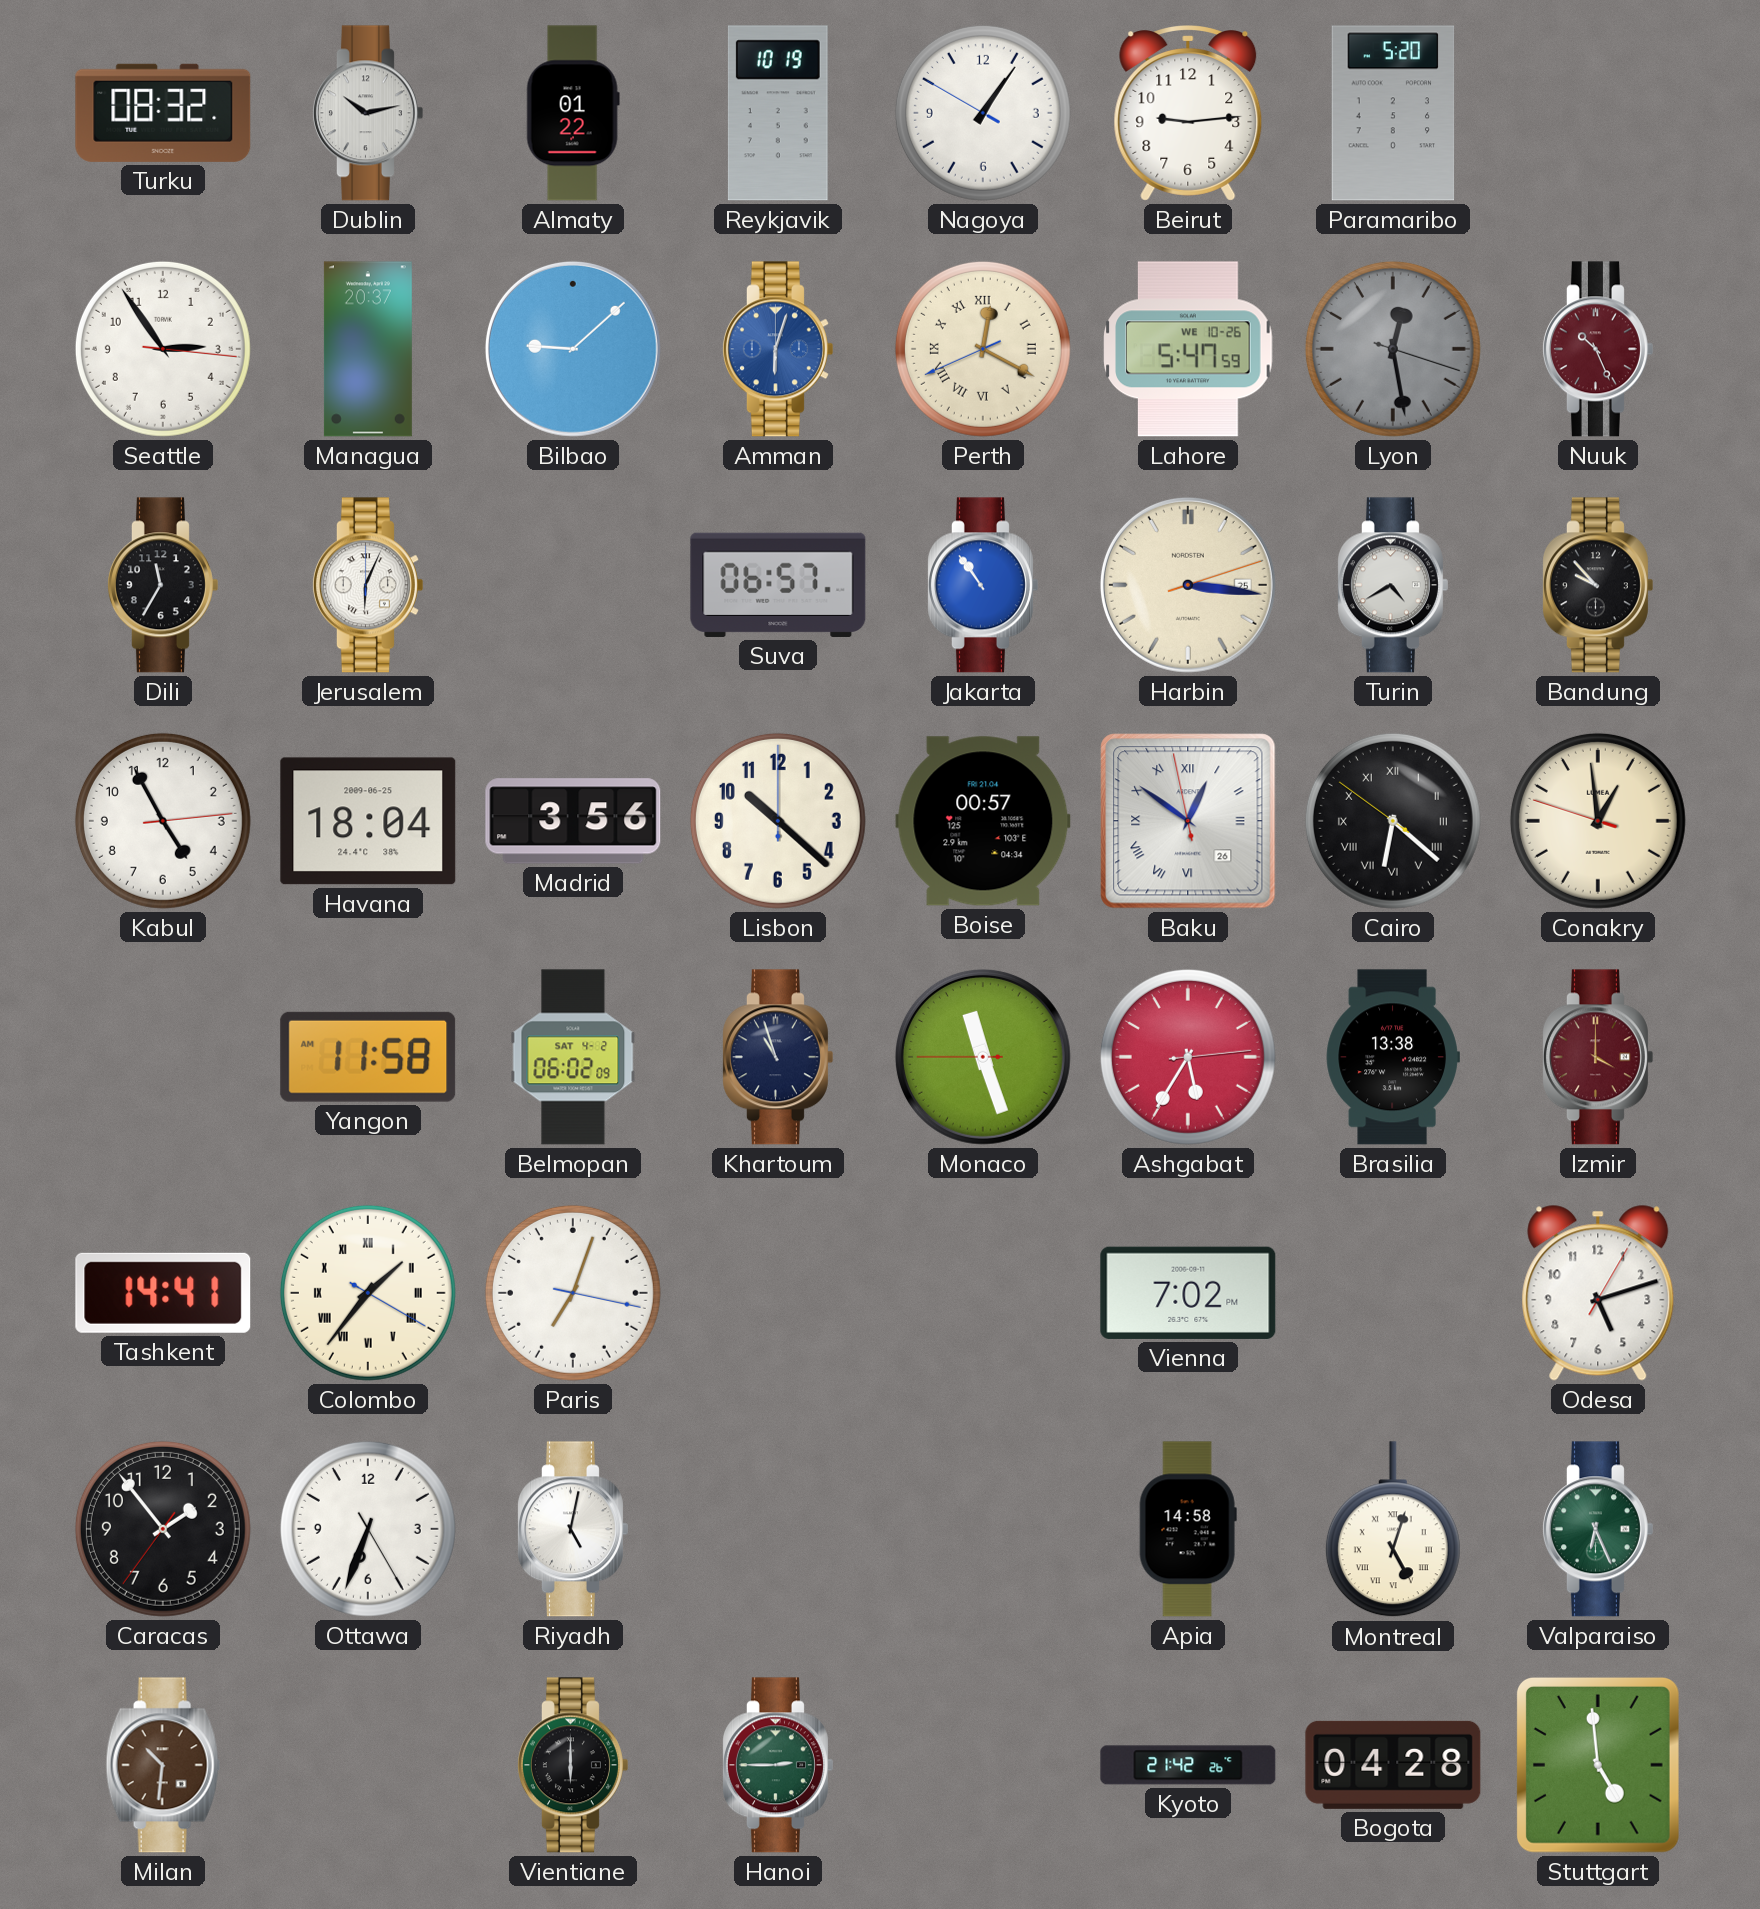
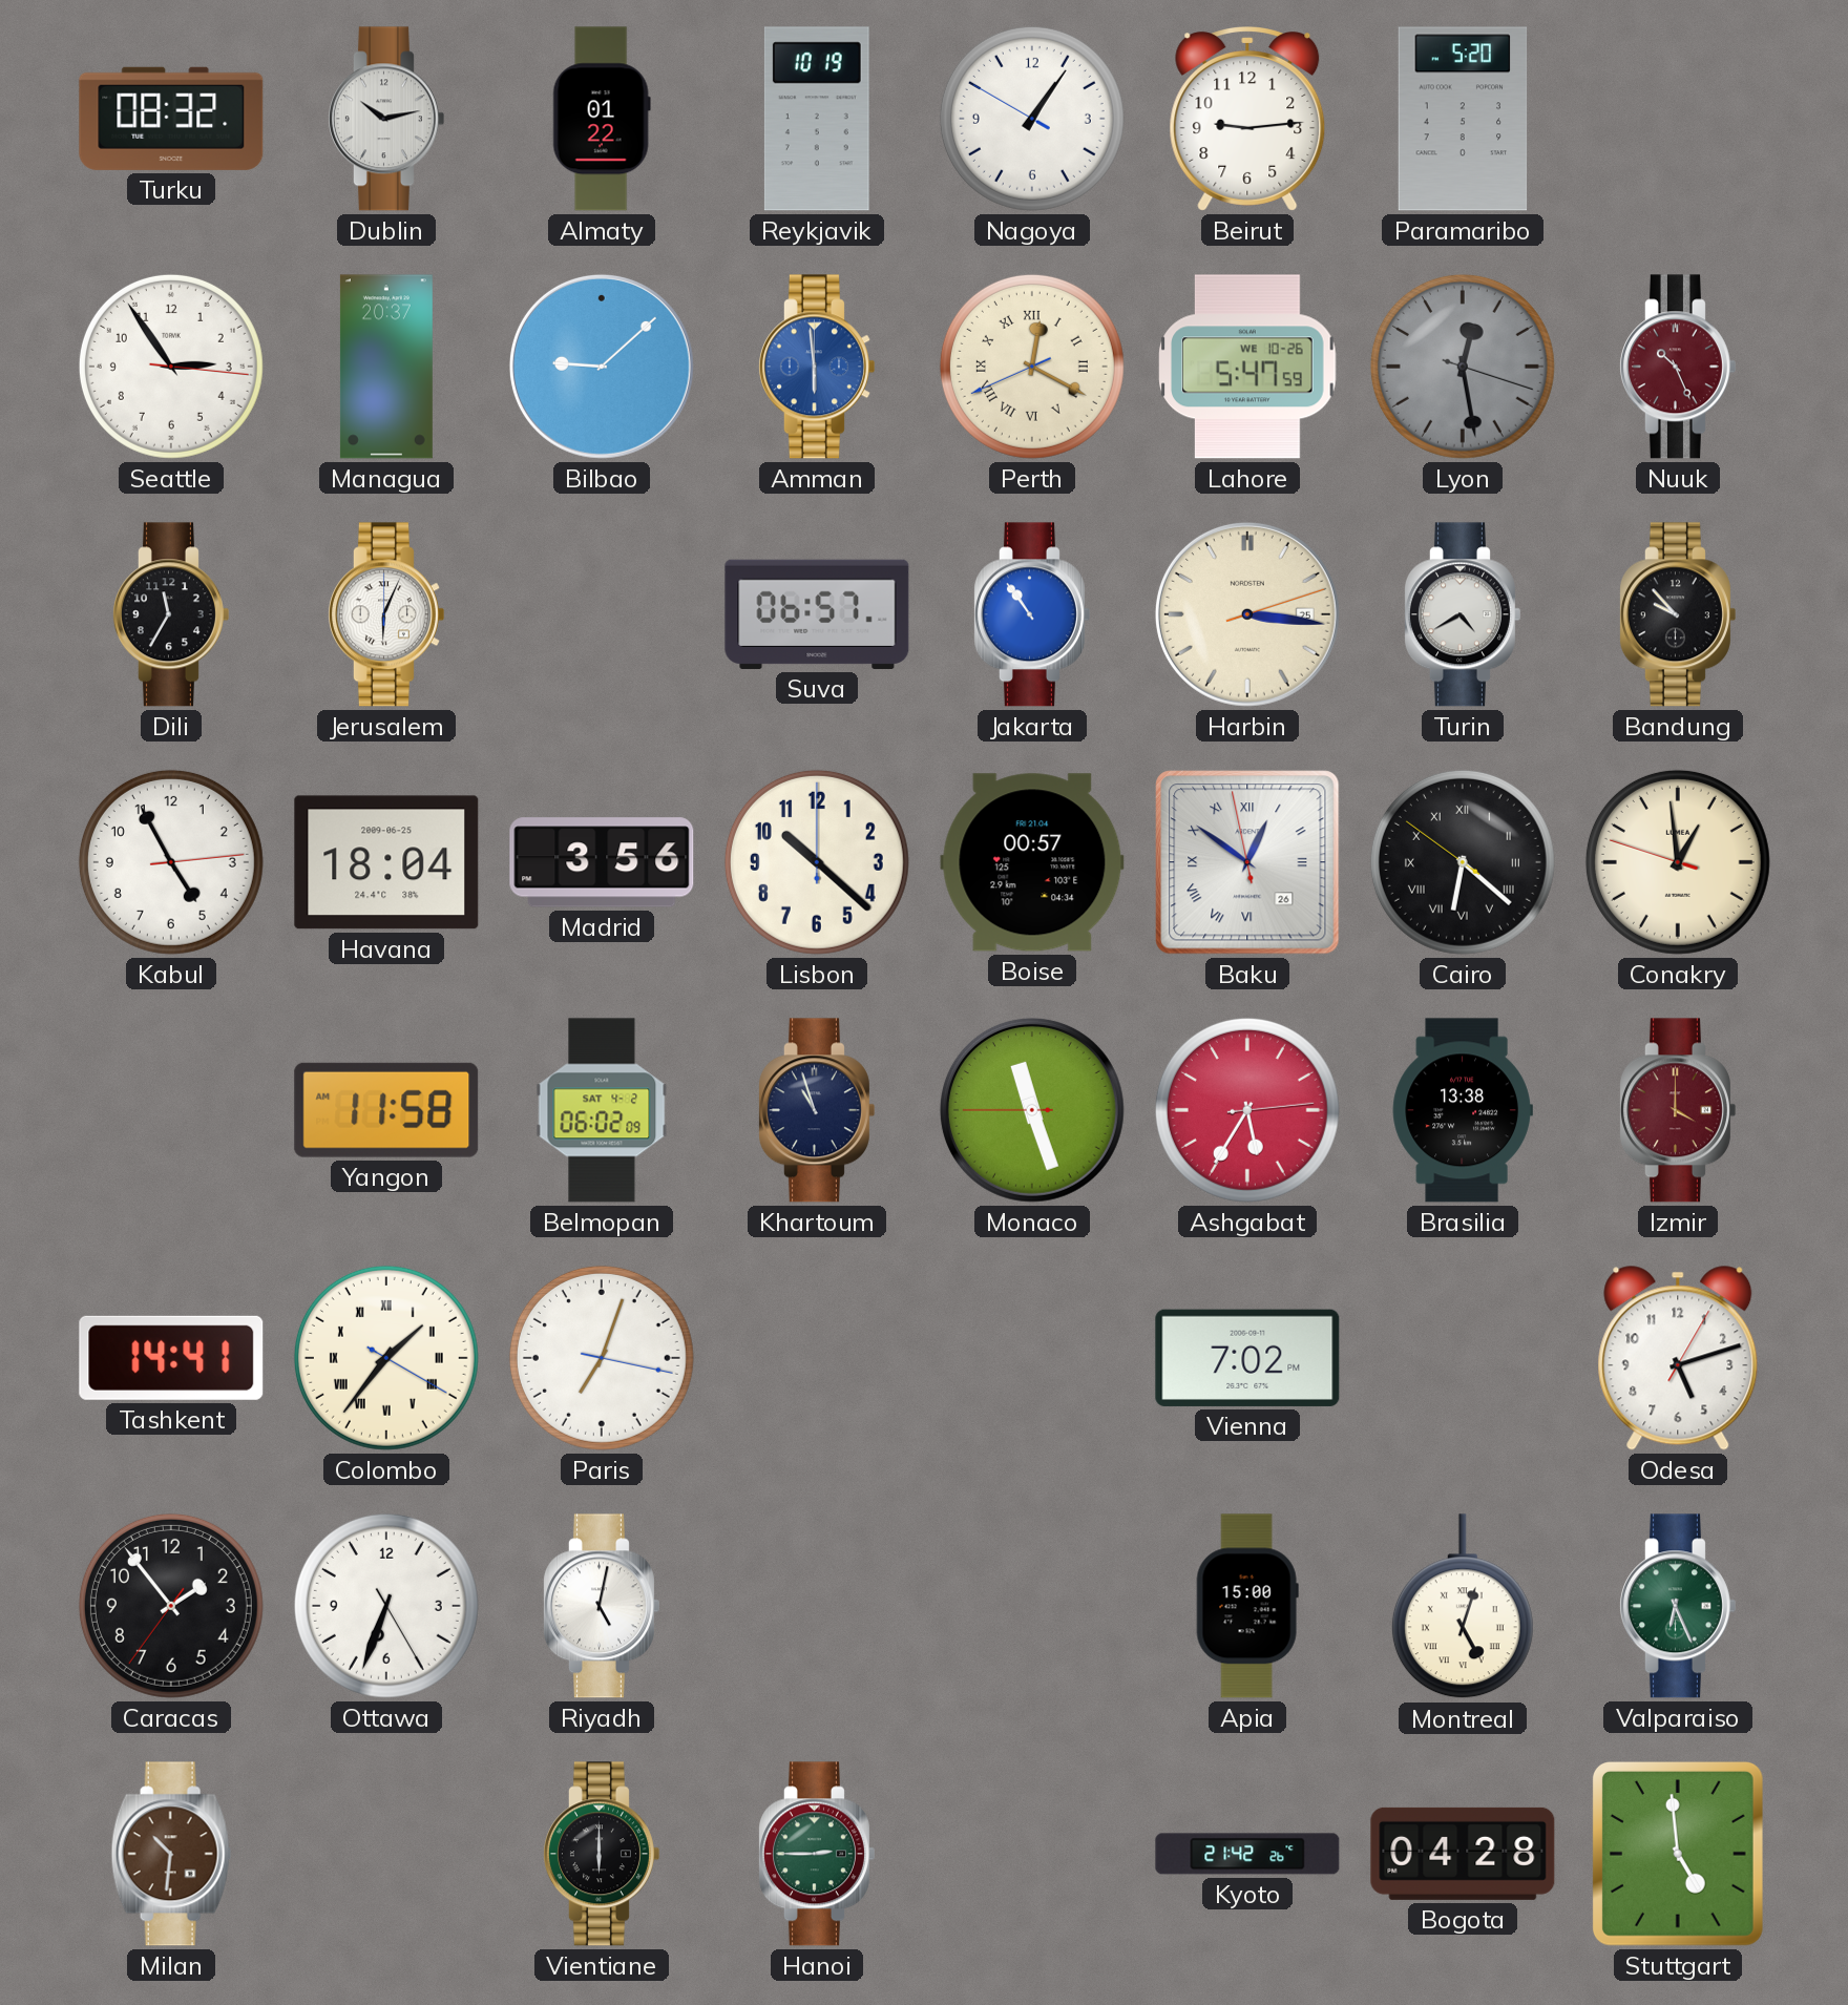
Amman: 6:03 -> 5:59 (816, 367)
Apia: 14:58 -> 15:00 (1247, 1606)
